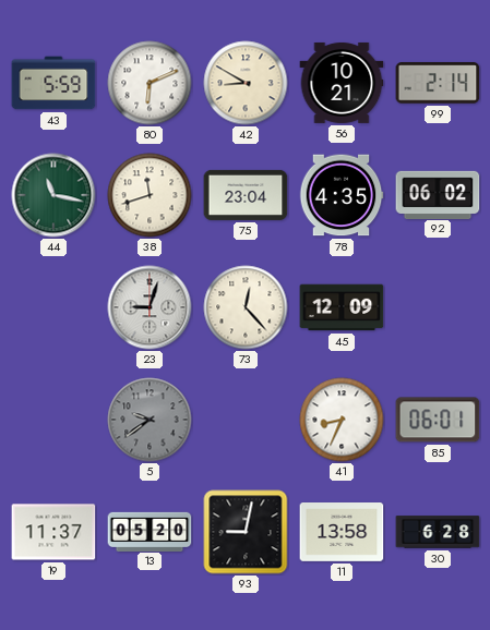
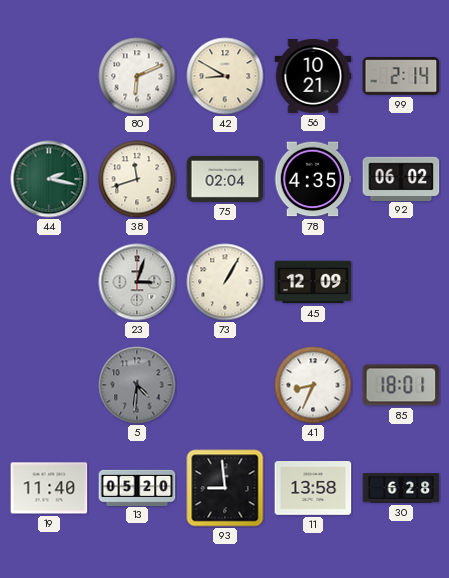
43: 5:59 -> none (53, 83)
44: 11:17 -> 2:17 (49, 179)
75: 23:04 -> 02:04 (225, 179)
23: 9:03 -> 3:03 (137, 282)
73: 12:23 -> 1:05 (225, 282)
5: 9:39 -> 4:31 (137, 385)
85: 06:01 -> 18:01 (401, 385)
19: 11:37 -> 11:40 (49, 488)
93: 9:02 -> 8:59 (225, 488)
